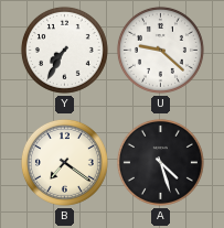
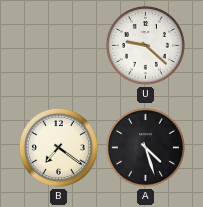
Y: 7:35 -> none (64, 50)
